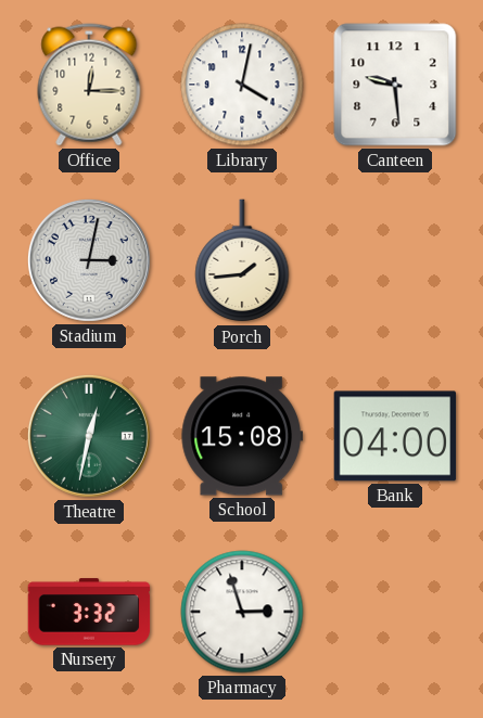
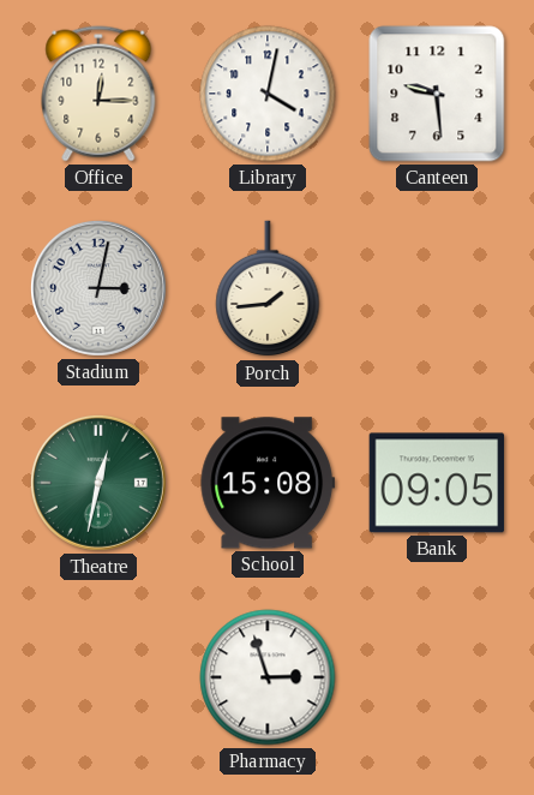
Bank: 04:00 -> 09:05 (437, 483)
Nursery: 3:32 -> none (89, 612)
